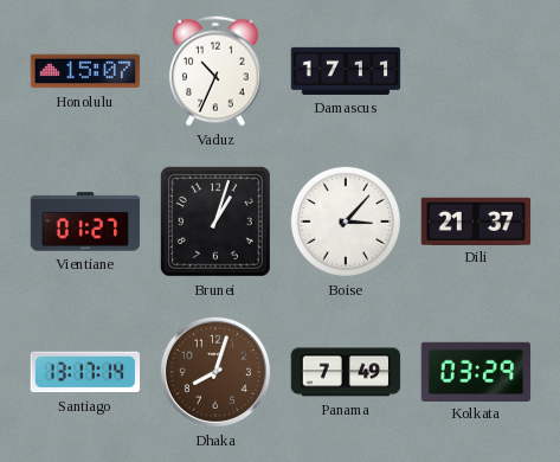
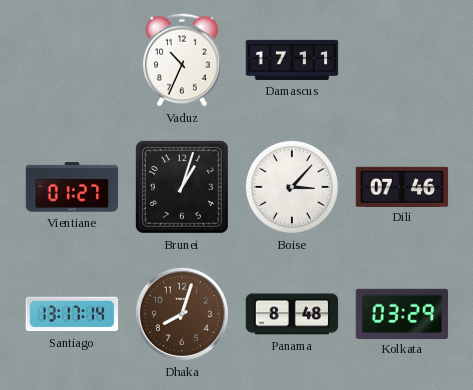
Honolulu: 15:07 -> none (85, 71)
Dili: 21:37 -> 07:46 (402, 186)
Panama: 7:49 -> 8:48 (292, 314)
